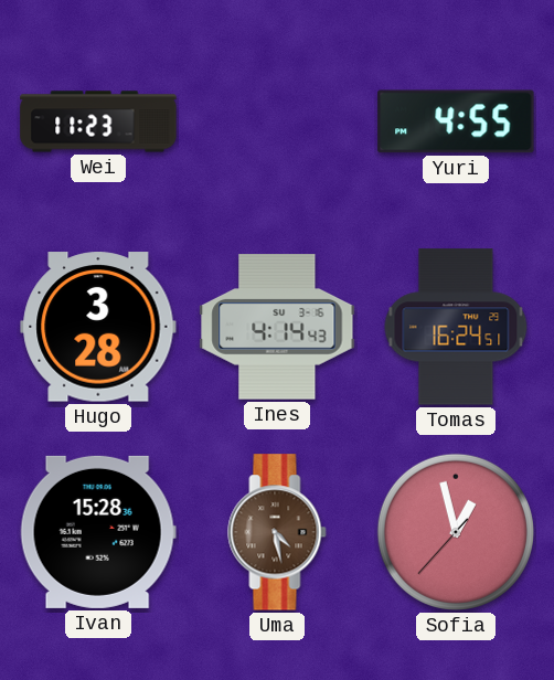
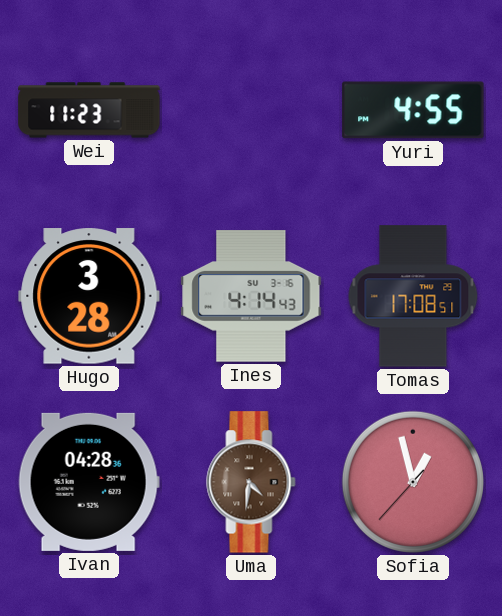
Tomas: 16:24 -> 17:08 (413, 296)
Ivan: 15:28 -> 04:28 (89, 482)
Uma: 4:28 -> 4:31 (251, 482)
